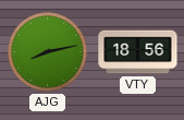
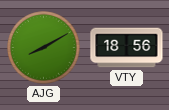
AJG: 8:13 -> 8:10 (44, 48)
